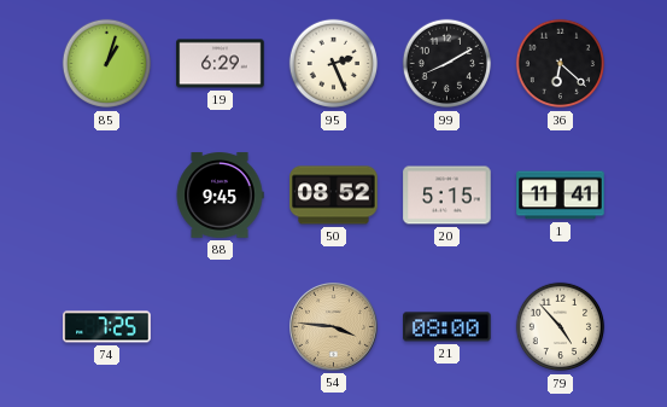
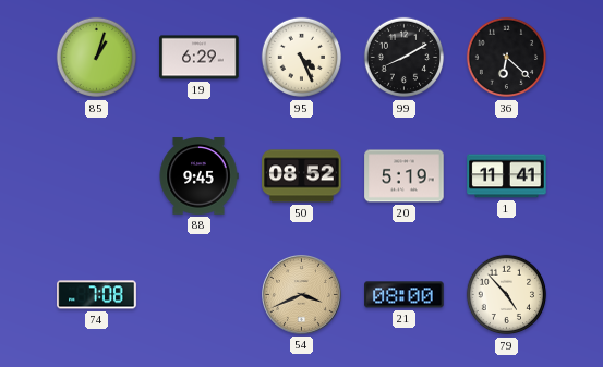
95: 2:26 -> 4:26 (302, 58)
20: 5:15 -> 5:19 (405, 176)
74: 7:25 -> 7:08 (97, 295)
54: 3:46 -> 3:41 (302, 295)
